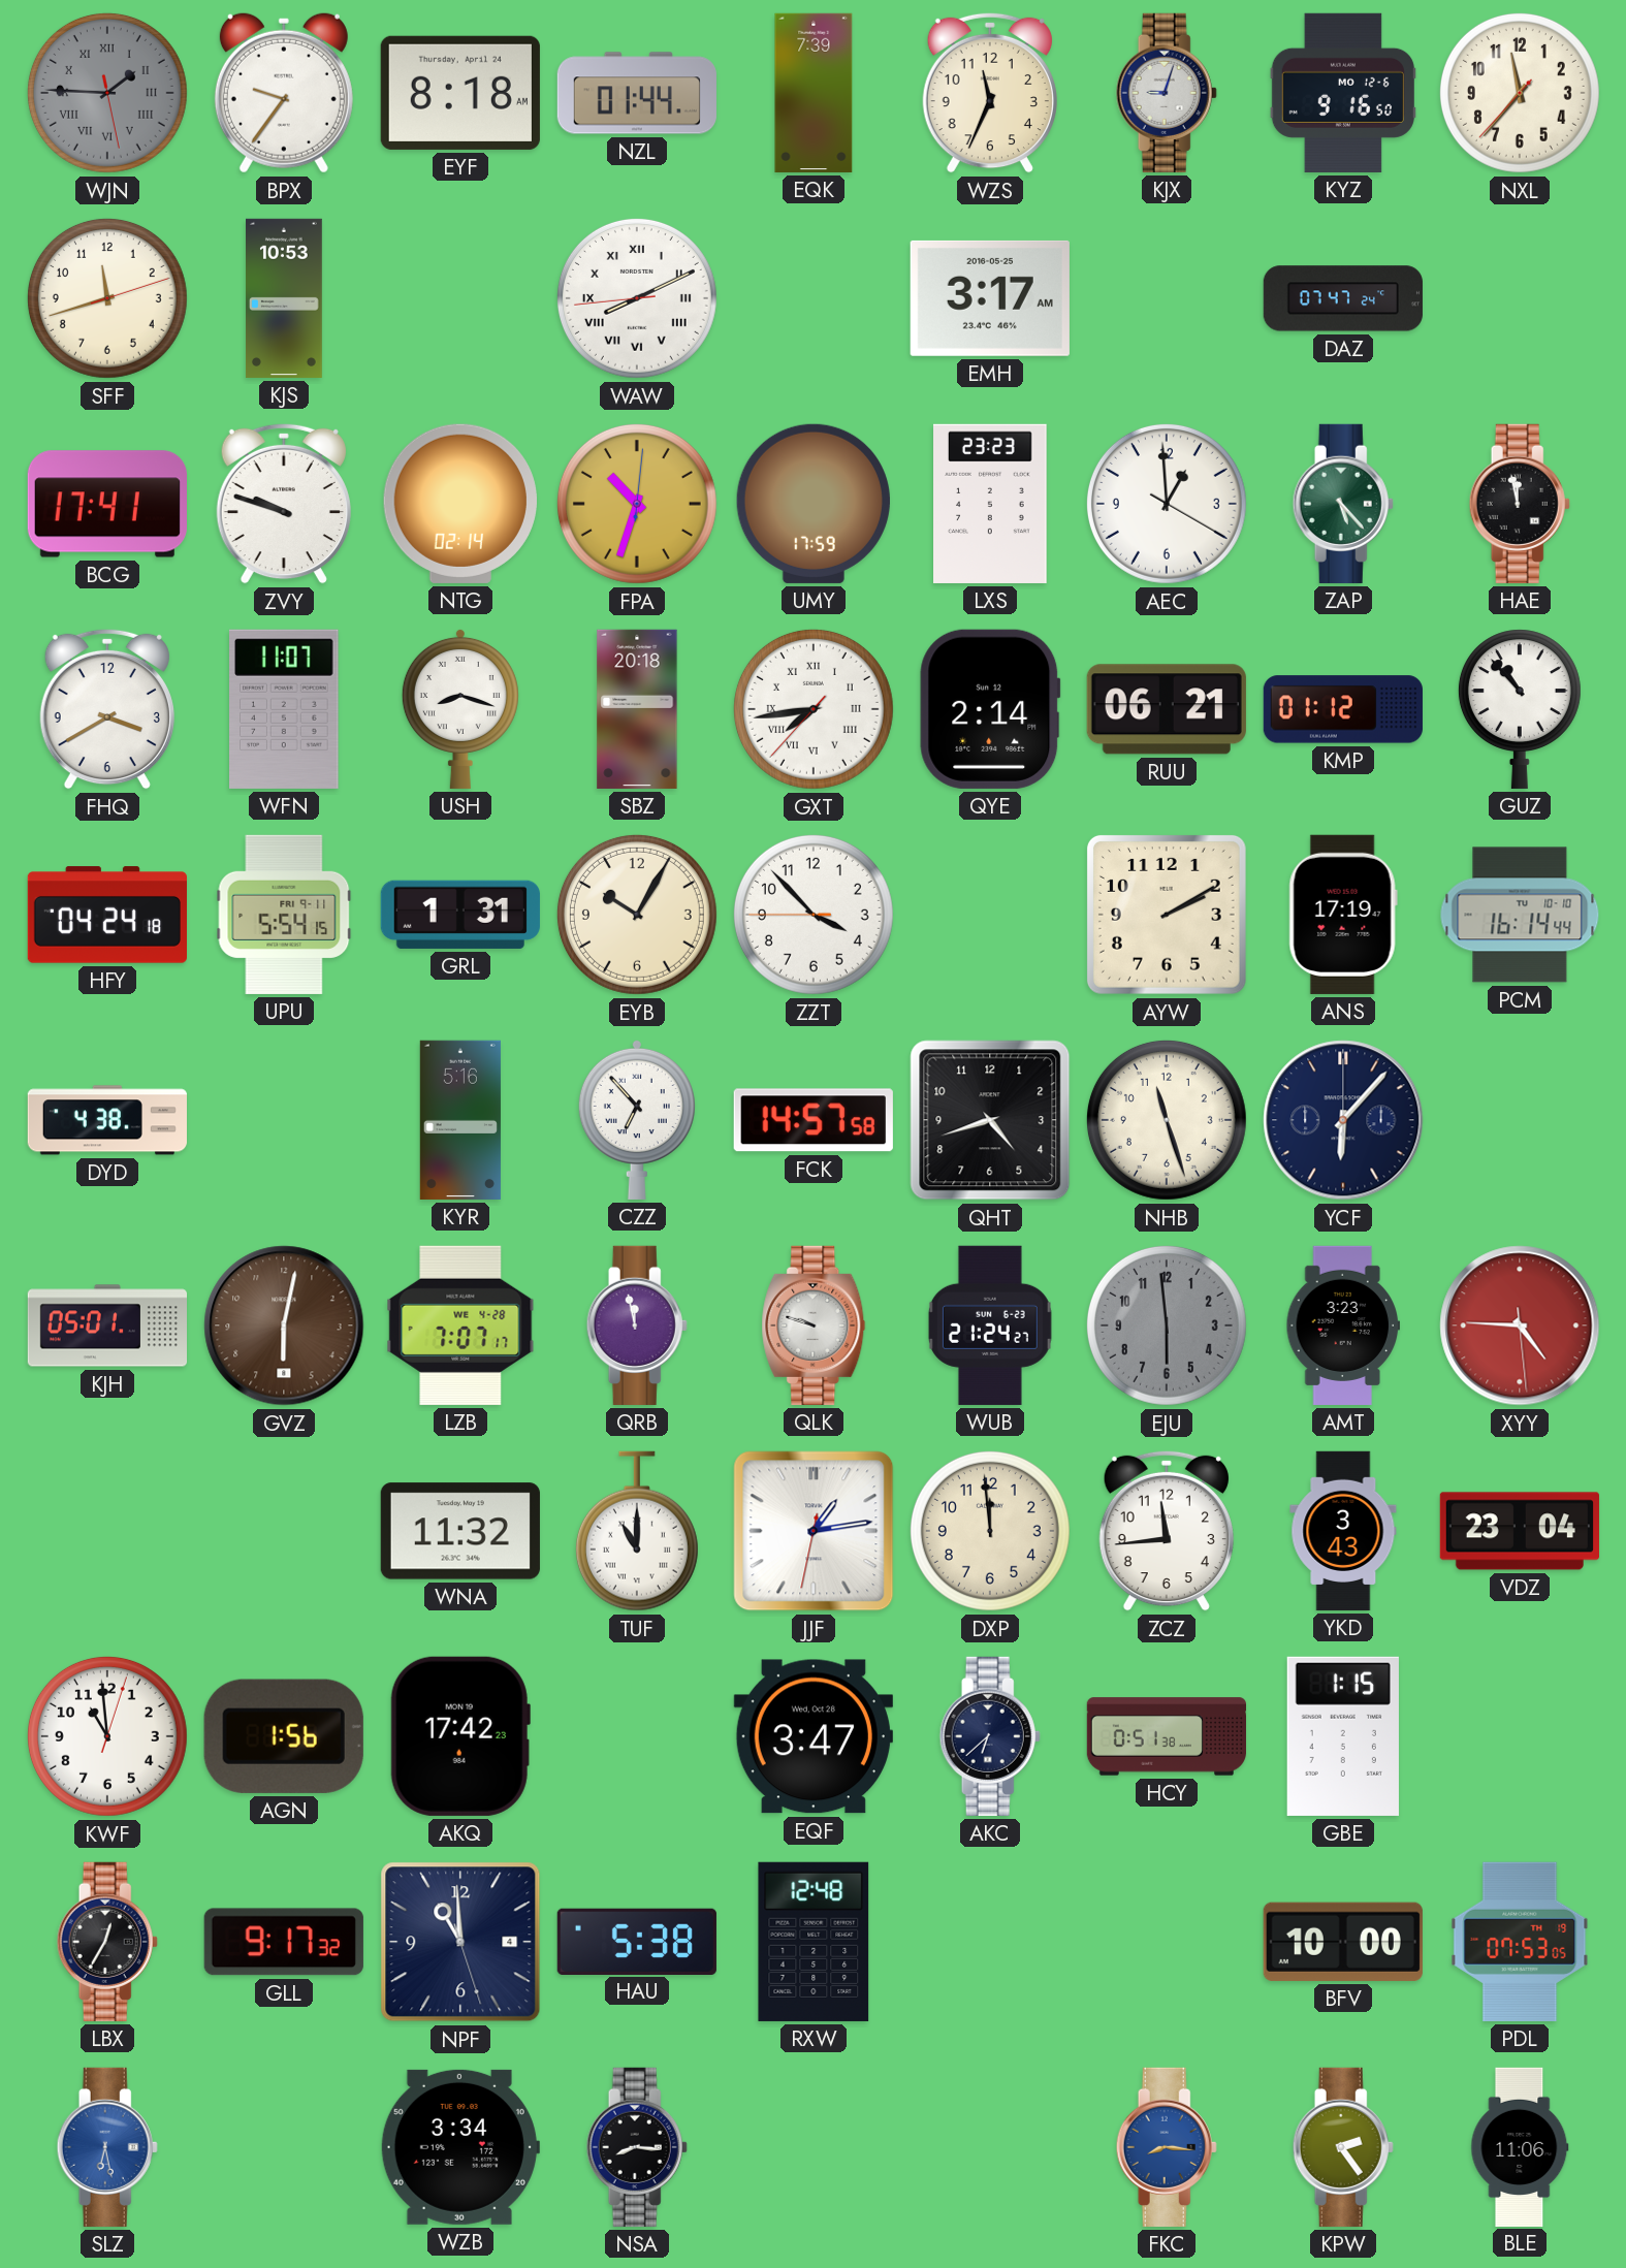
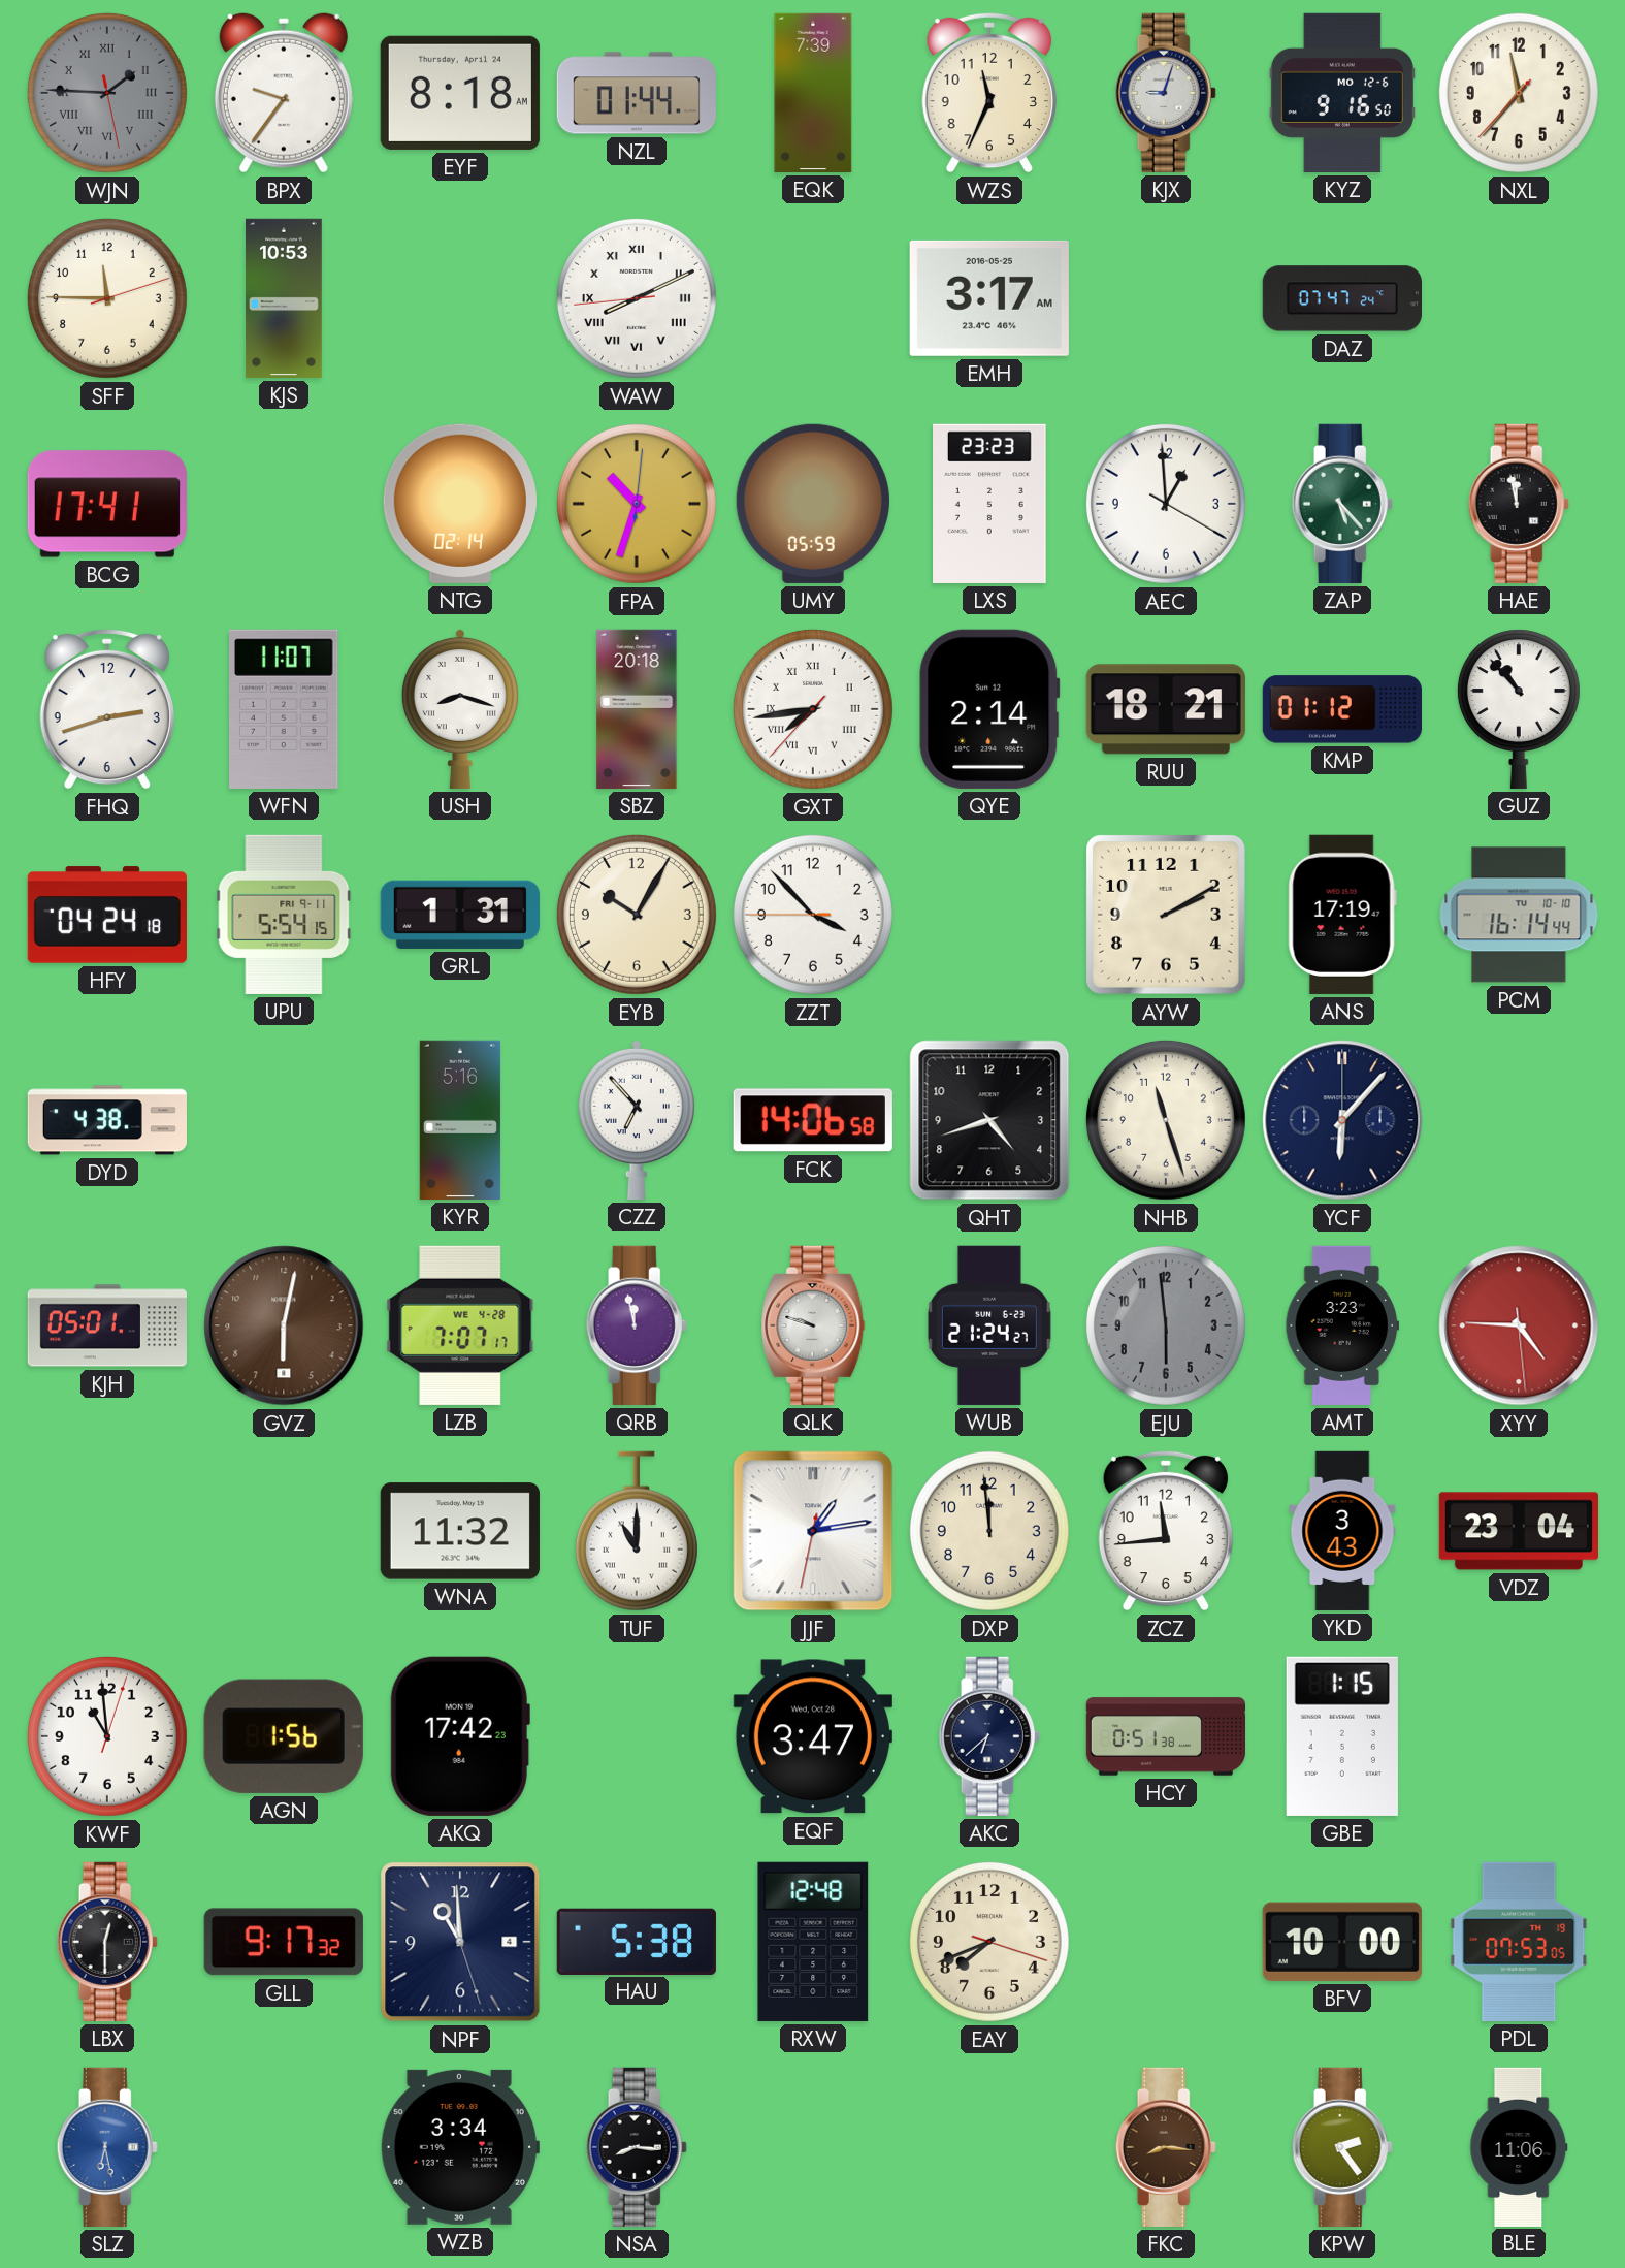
SFF: 11:42 -> 11:45 (107, 298)
ZVY: 9:48 -> none (284, 504)
UMY: 17:59 -> 05:59 (813, 504)
FHQ: 3:40 -> 2:42 (107, 709)
RUU: 06:21 -> 18:21 (1166, 709)
FCK: 14:57 -> 14:06 (813, 1120)
LBX: 12:35 -> 12:30 (107, 1942)
EAY: none -> 7:41 (989, 1942)
FKC dial: blue -> brown (1166, 2147)
